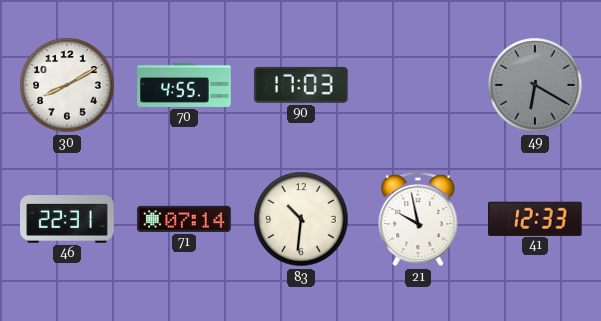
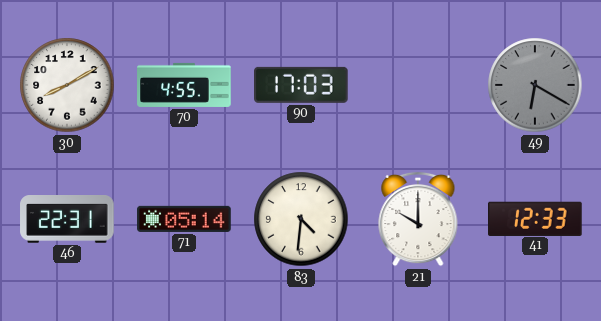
71: 07:14 -> 05:14 (184, 219)
83: 10:31 -> 4:31 (301, 219)
21: 9:58 -> 10:00 (418, 219)
